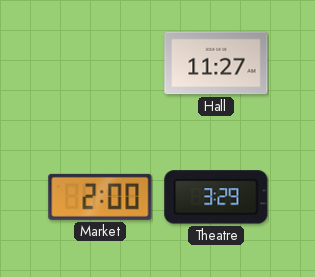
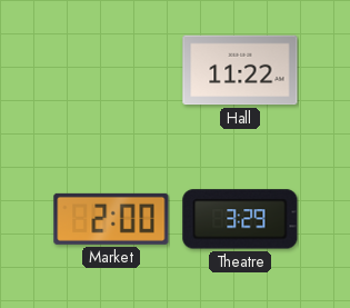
Hall: 11:27 -> 11:22 (240, 70)
